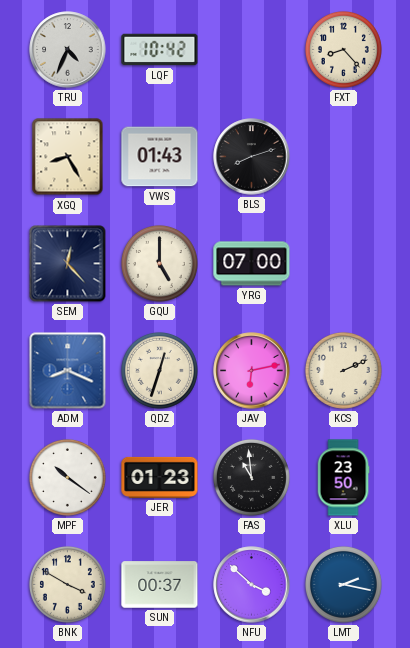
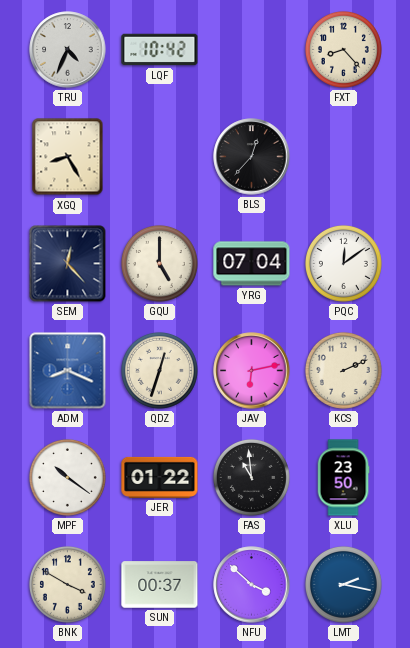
VWS: 01:43 -> none (160, 157)
BLS: 8:12 -> 12:37 (252, 157)
YRG: 07:00 -> 07:04 (252, 264)
PQC: none -> 12:09 (343, 263)
JER: 01:23 -> 01:22 (160, 477)
